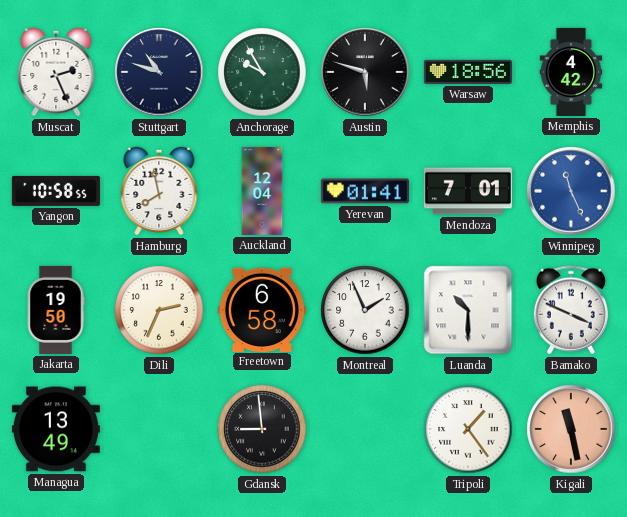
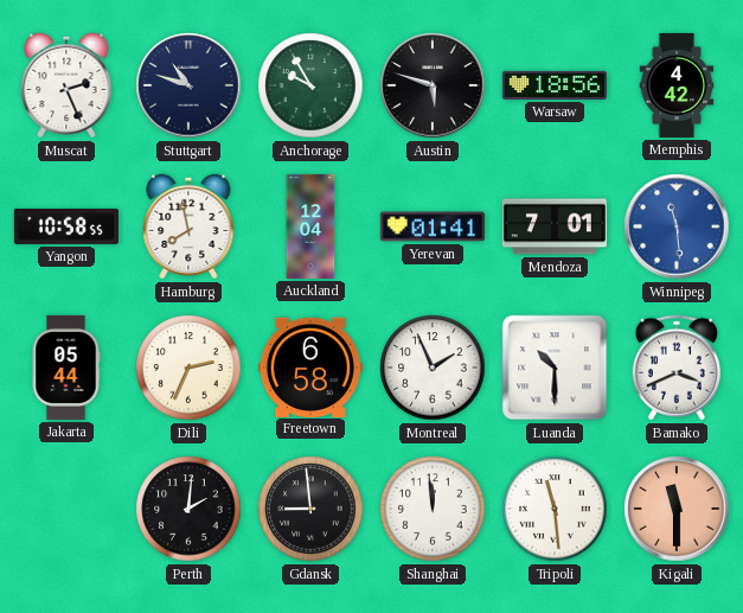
Winnipeg: 11:26 -> 11:29 (677, 226)
Jakarta: 19:50 -> 05:44 (66, 368)
Bamako: 3:49 -> 3:41 (677, 368)
Managua: 13:49 -> none (56, 429)
Perth: none -> 2:01 (188, 509)
Shanghai: none -> 11:59 (433, 509)
Tripoli: 1:24 -> 11:29 (555, 509)
Kigali: 11:28 -> 11:30 (677, 509)
